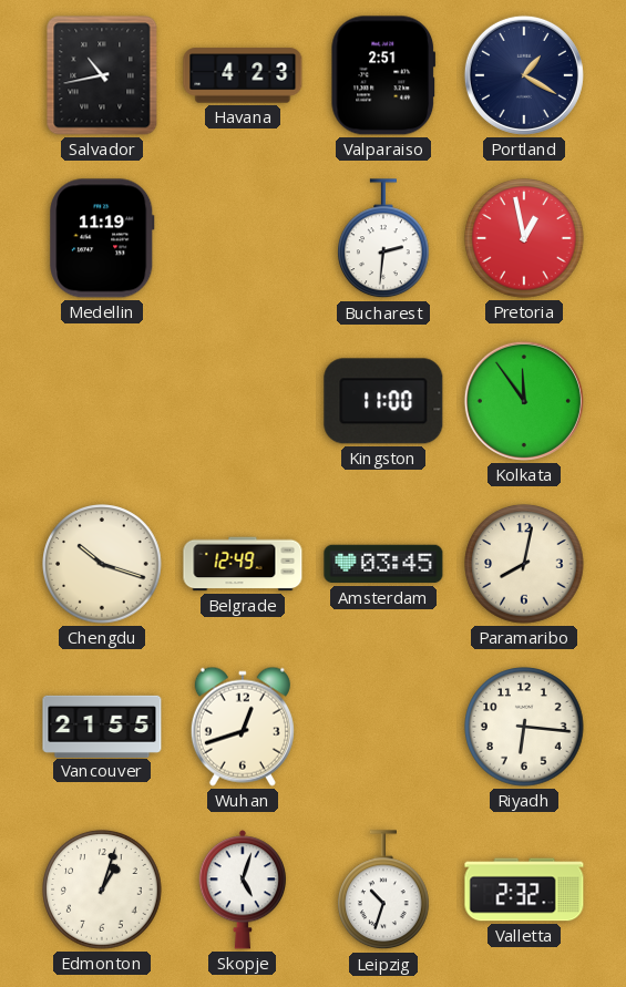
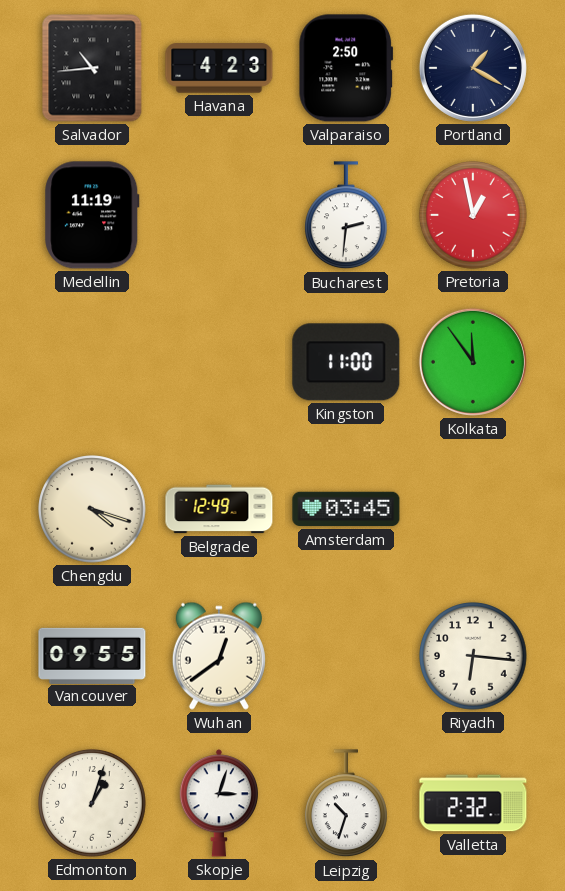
Salvador: 10:43 -> 10:44 (92, 68)
Valparaiso: 2:51 -> 2:50 (346, 68)
Chengdu: 10:18 -> 4:18 (92, 509)
Paramaribo: 8:02 -> none (524, 564)
Vancouver: 21:55 -> 09:55 (92, 655)
Wuhan: 12:42 -> 12:39 (219, 656)
Skopje: 5:03 -> 3:03 (218, 803)
